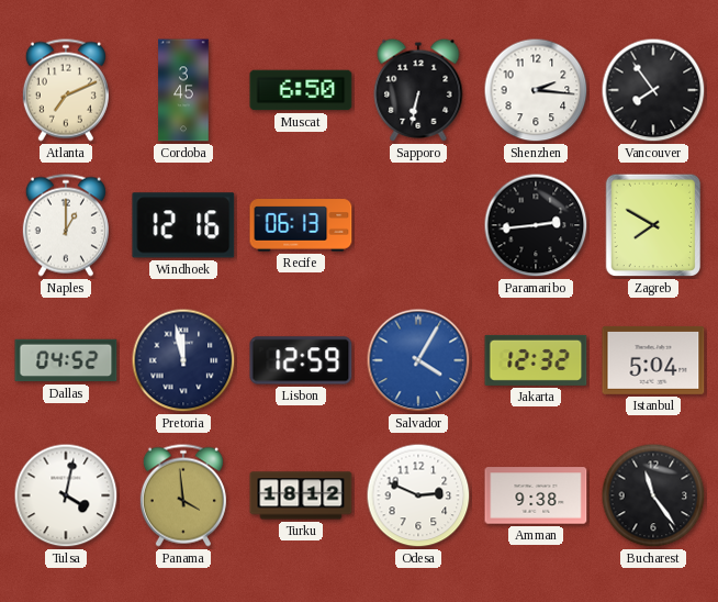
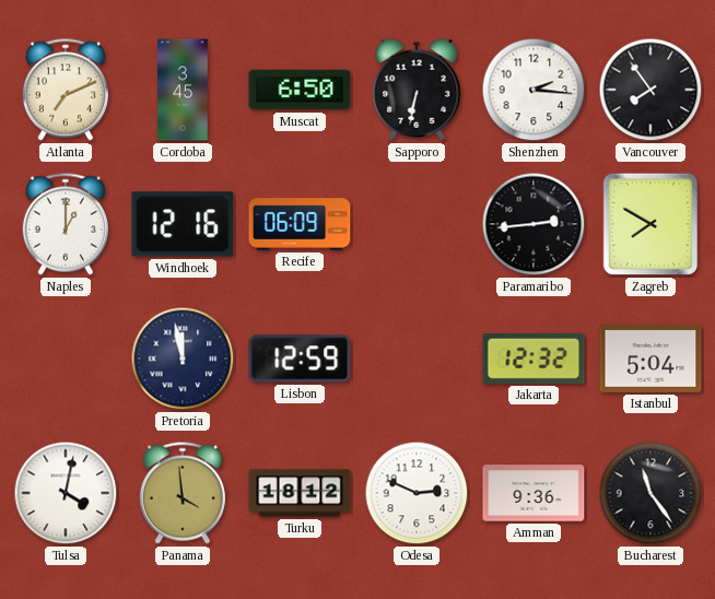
Recife: 06:13 -> 06:09 (300, 224)
Dallas: 04:52 -> none (66, 360)
Salvador: 4:05 -> none (418, 360)
Amman: 9:38 -> 9:36 (534, 493)
